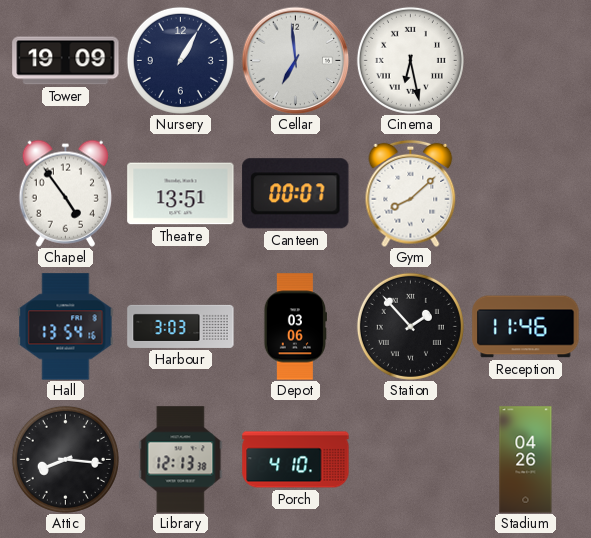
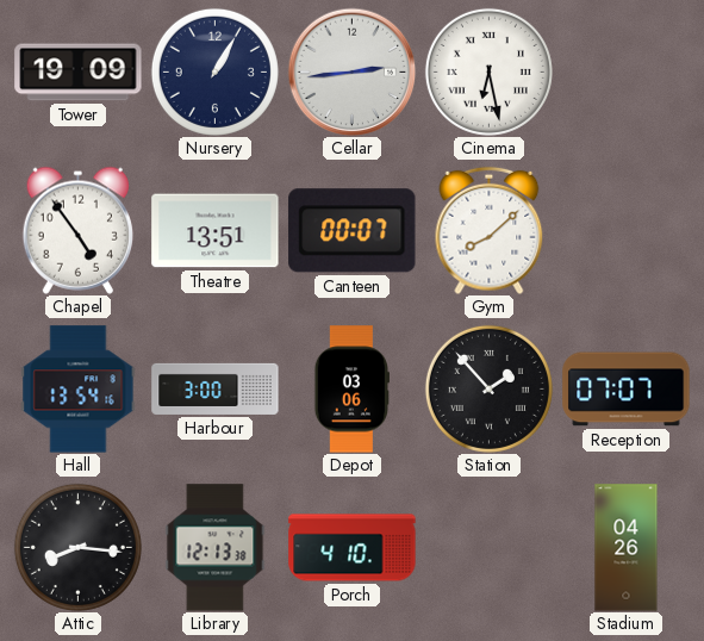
Cellar: 6:59 -> 2:44 (351, 71)
Harbour: 3:03 -> 3:00 (216, 388)
Reception: 11:46 -> 07:07 (627, 390)
